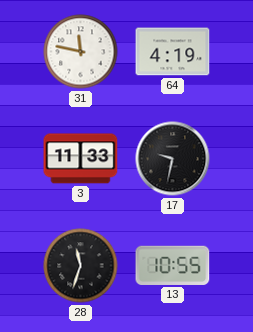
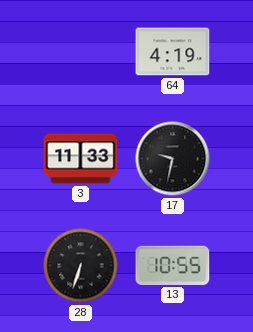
31: 11:47 -> none (81, 52)
28: 11:33 -> 6:33 (81, 266)
